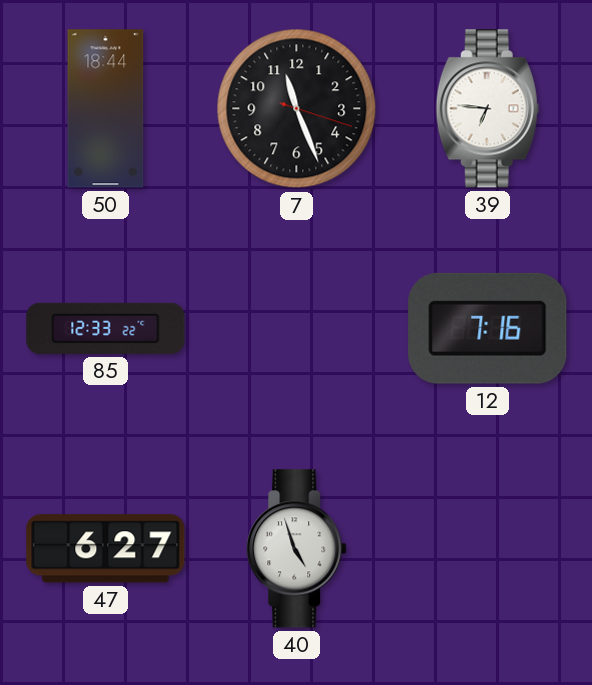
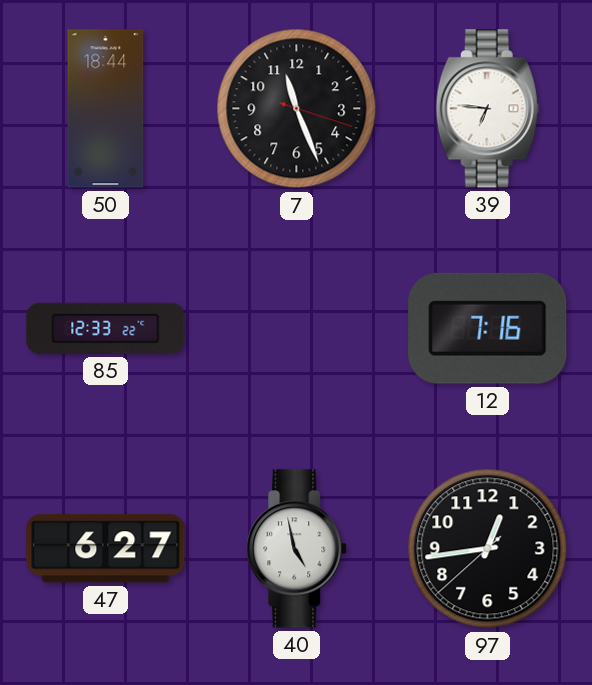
40: 4:57 -> 4:58 (297, 549)
97: none -> 12:43 (488, 549)
